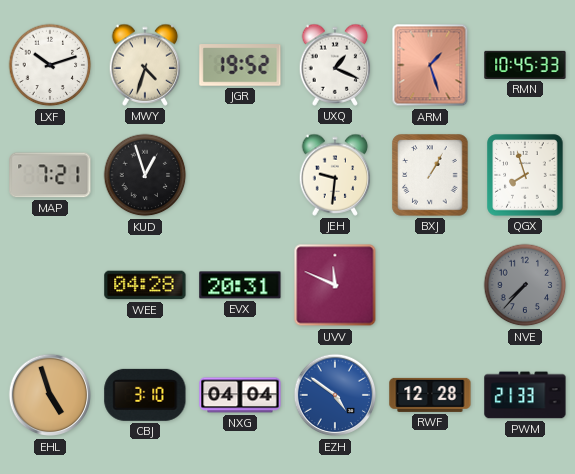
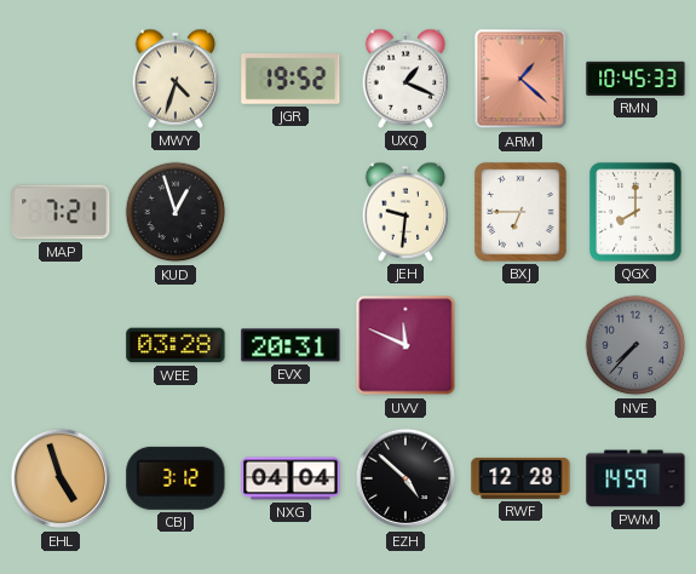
LXF: 10:12 -> none (50, 65)
ARM: 1:27 -> 1:22 (520, 79)
BXJ: 1:05 -> 6:45 (520, 212)
QGX: 7:57 -> 8:00 (635, 212)
WEE: 04:28 -> 03:28 (176, 345)
CBJ: 3:10 -> 3:12 (176, 478)
EZH: 4:51 -> 4:52 (405, 478)
EZH dial: blue -> black (405, 478)
PWM: 21:33 -> 14:59 (635, 478)
